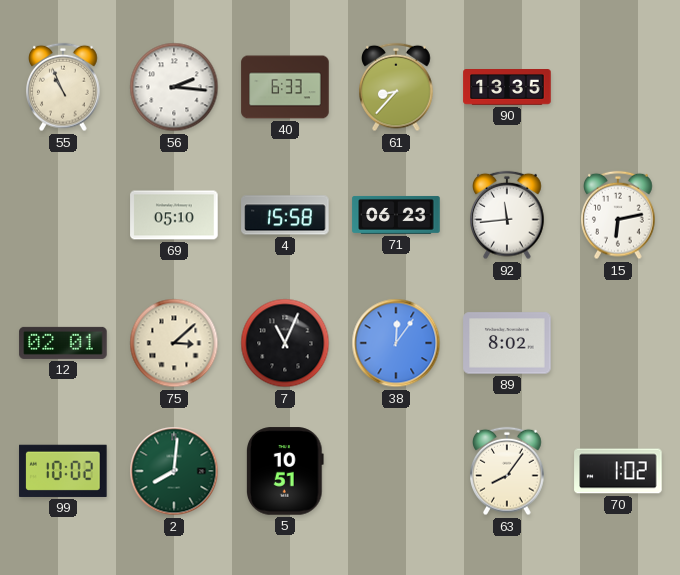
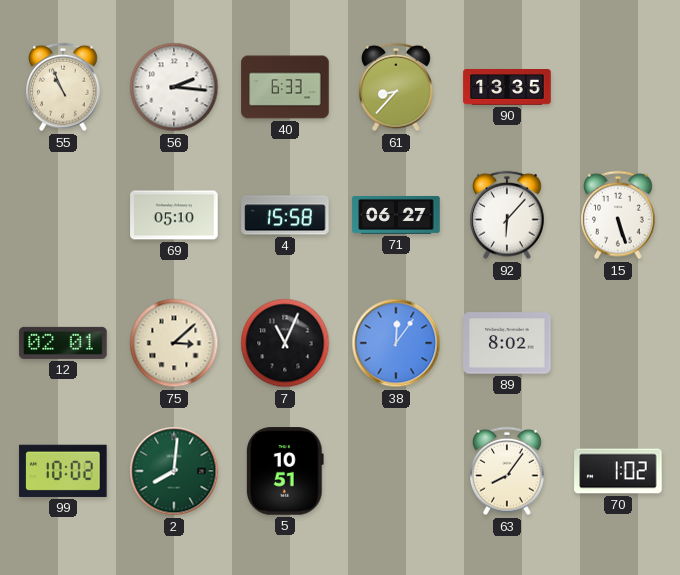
71: 06:23 -> 06:27 (396, 215)
92: 11:44 -> 6:07 (507, 215)
15: 6:13 -> 5:27 (618, 215)
